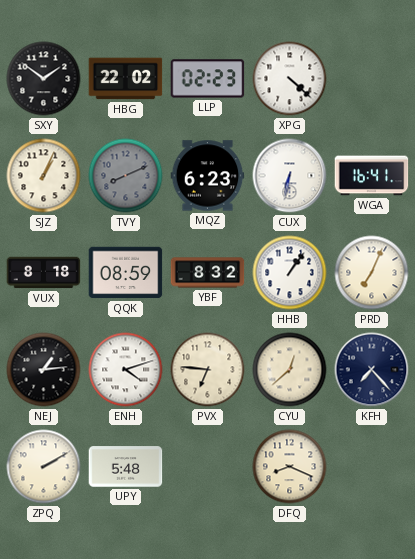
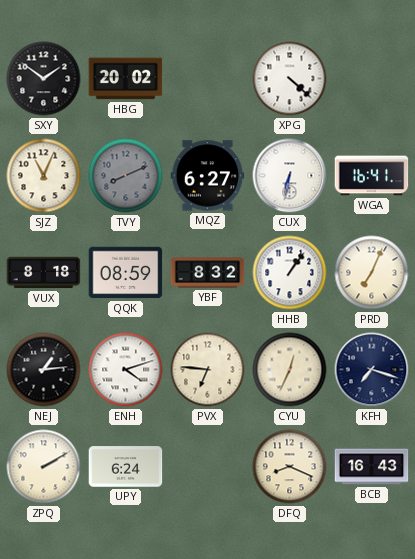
HBG: 22:02 -> 20:02 (126, 79)
LLP: 02:23 -> none (208, 79)
SJZ: 1:04 -> 11:04 (44, 176)
MQZ: 6:23 -> 6:27 (208, 176)
CYU: 12:38 -> 12:34 (290, 370)
KFH: 7:23 -> 7:18 (372, 370)
UPY: 5:48 -> 6:24 (126, 467)
BCB: none -> 16:43 (372, 467)
